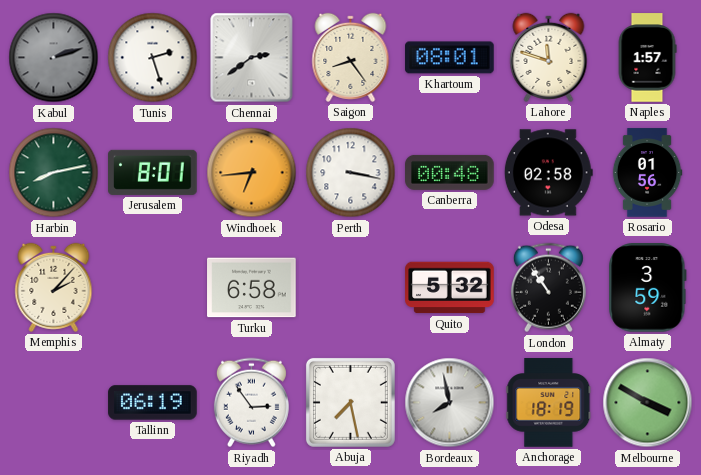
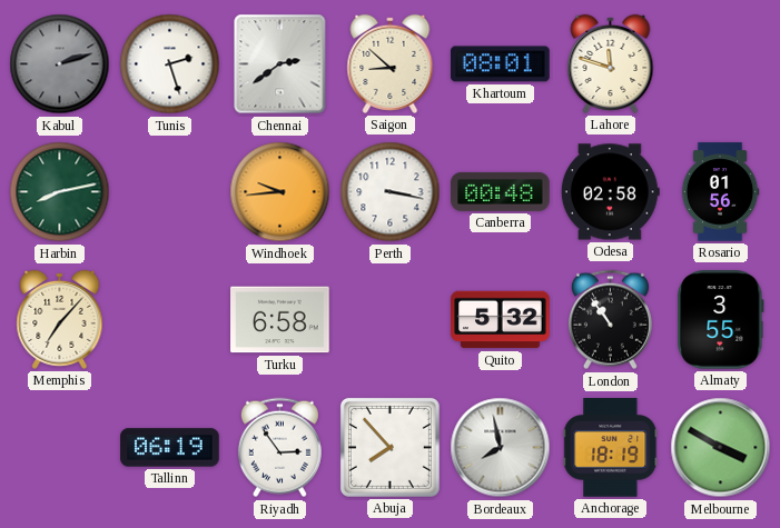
Saigon: 8:24 -> 8:52 (391, 63)
Naples: 1:57 -> none (647, 58)
Jerusalem: 8:01 -> none (153, 172)
Windhoek: 6:44 -> 9:44 (280, 192)
Memphis: 2:07 -> 7:07 (60, 319)
Almaty: 3:59 -> 3:55 (721, 320)
Abuja: 7:28 -> 7:53 (389, 447)
